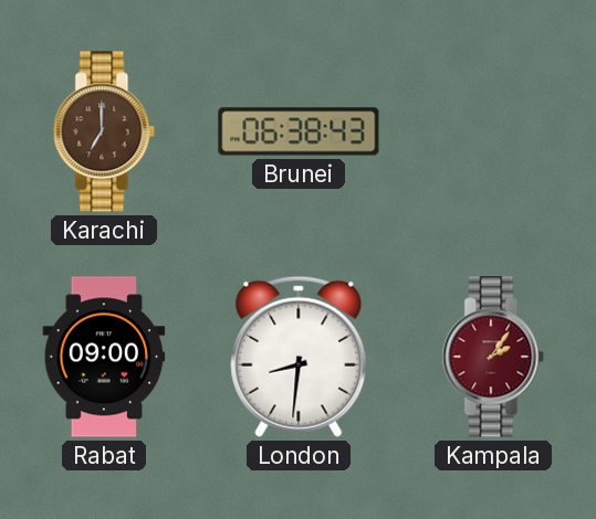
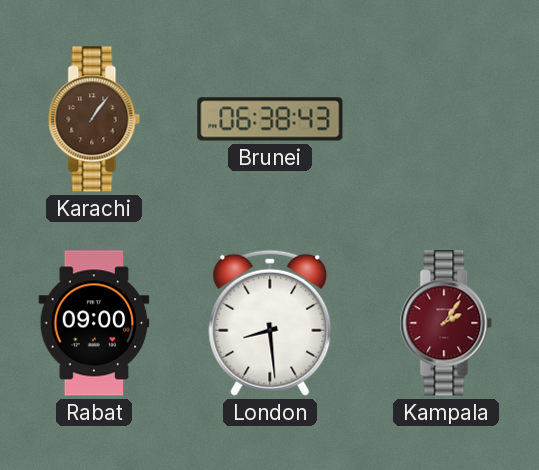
Karachi: 7:00 -> 1:06 (94, 119)
London: 8:31 -> 8:29 (270, 323)
